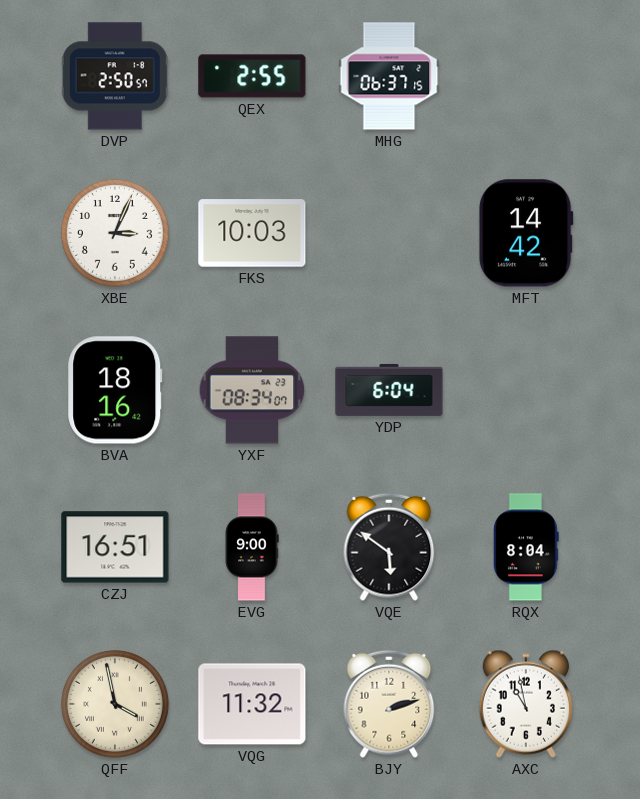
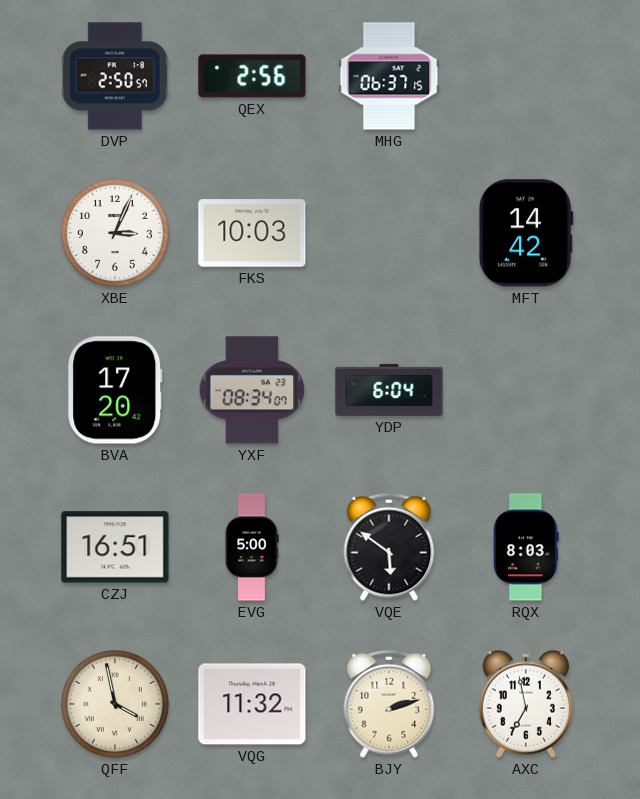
QEX: 2:55 -> 2:56 (252, 76)
BVA: 18:16 -> 17:20 (115, 390)
EVG: 9:00 -> 5:00 (252, 547)
RQX: 8:04 -> 8:03 (526, 547)
AXC: 10:58 -> 6:58 (525, 704)
